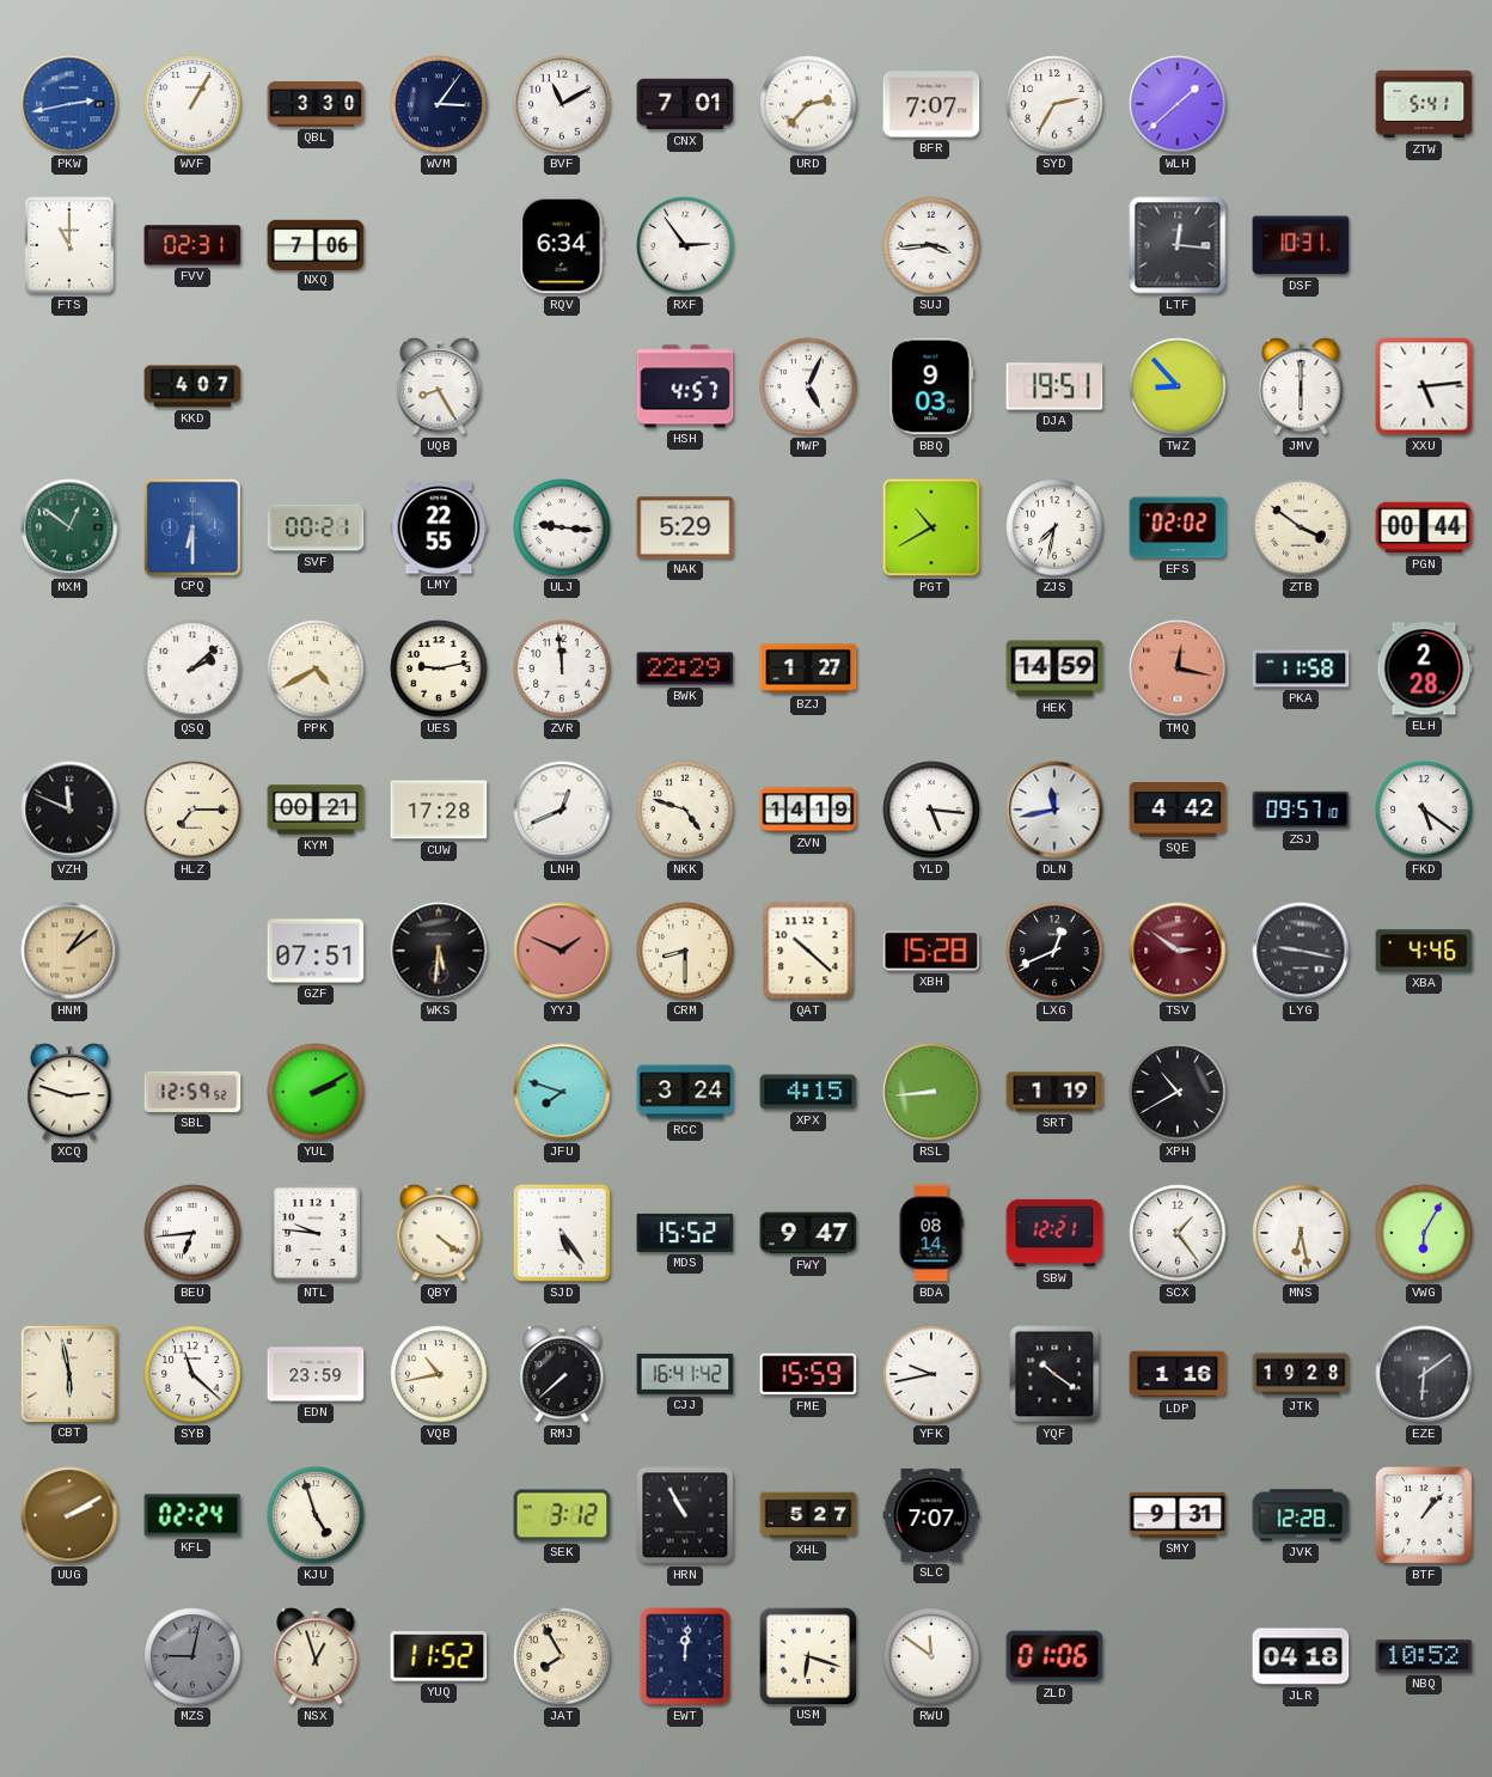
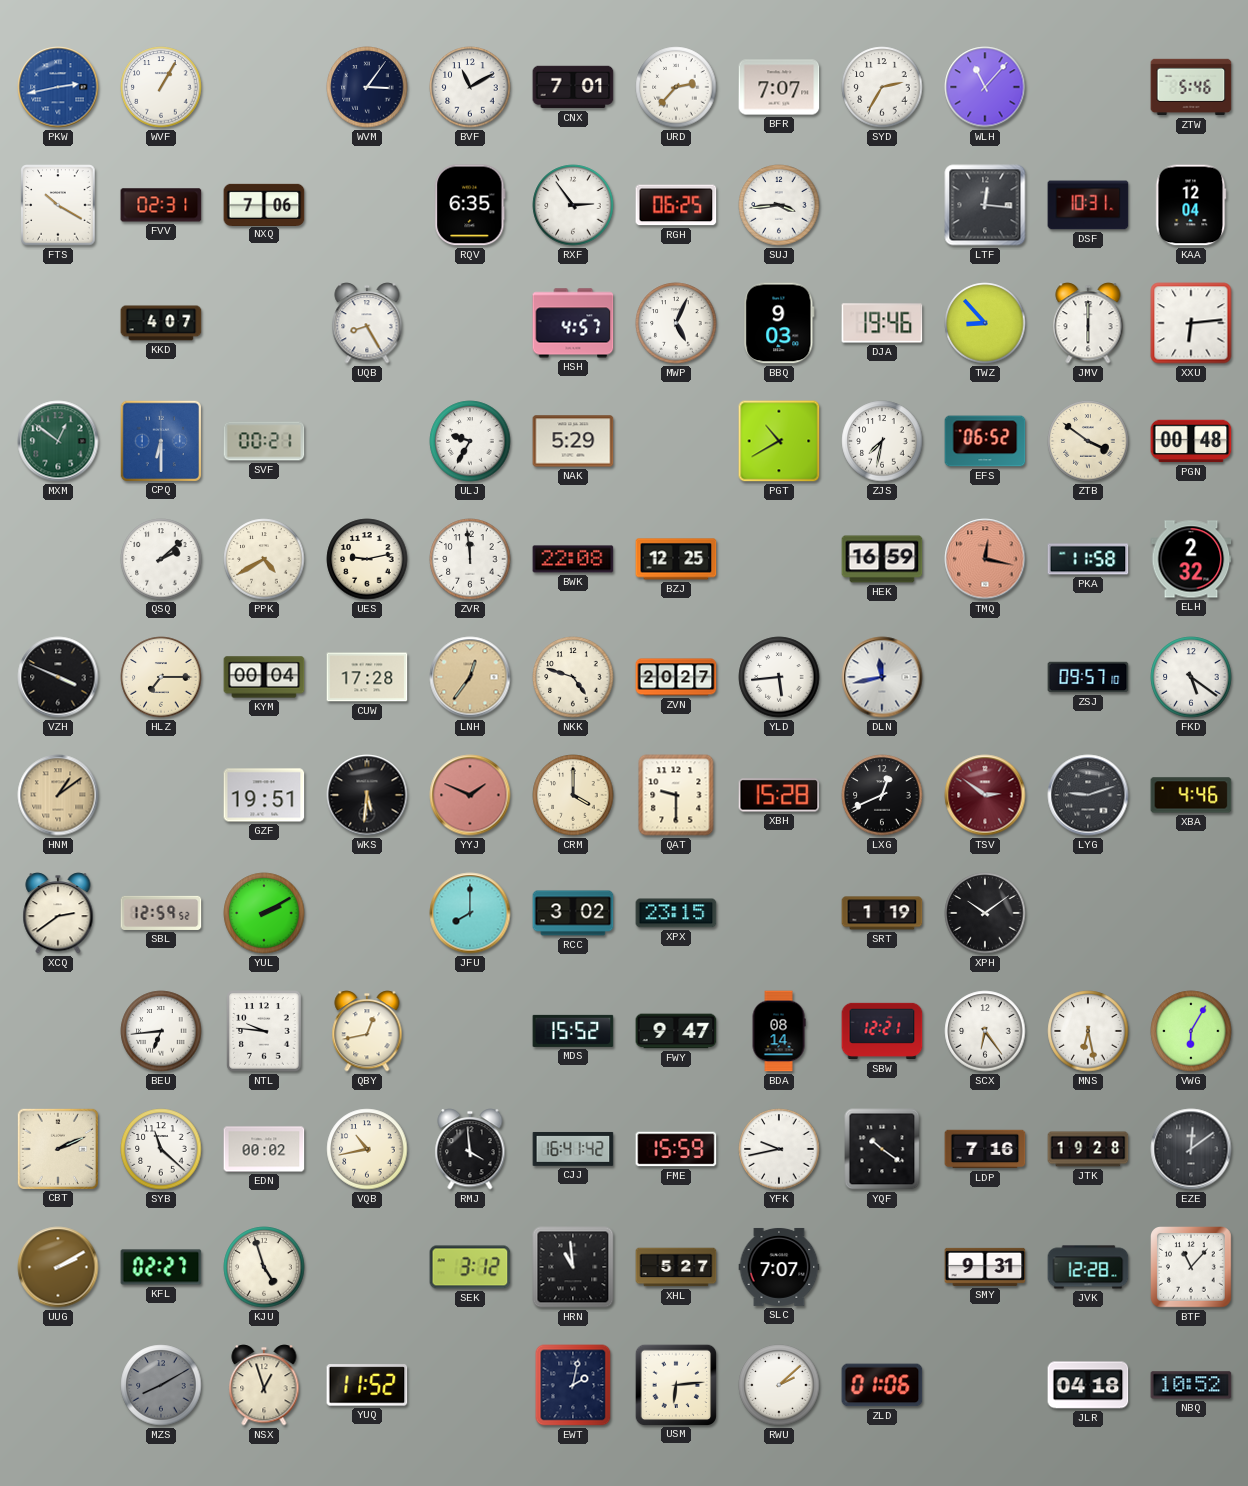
QBL: 3:30 -> none (316, 104)
WLH: 1:38 -> 11:07 (985, 87)
ZTW: 5:41 -> 5:46 (1191, 87)
FTS: 11:00 -> 10:20 (58, 205)
RQV: 6:34 -> 6:35 (470, 205)
RGH: none -> 06:25 (676, 205)
KAA: none -> 12:04 (1191, 205)
DJA: 19:51 -> 19:46 (882, 323)
XXU: 5:14 -> 6:14 (1191, 323)
LMY: 22:55 -> none (439, 527)
ULJ: 9:16 -> 9:35 (470, 441)
EFS: 02:02 -> 06:52 (985, 441)
PGN: 00:44 -> 00:48 (1191, 441)
BWK: 22:29 -> 22:08 (573, 559)
BZJ: 1:27 -> 12:25 (676, 559)
HEK: 14:59 -> 16:59 (882, 559)
ELH: 2:28 -> 2:32 (1191, 559)
VZH: 11:49 -> 3:49 (58, 677)
KYM: 00:21 -> 00:04 (264, 677)
LNH: 12:41 -> 12:36 (470, 677)
LNH dial: white -> champagne (470, 677)
ZVN: 14:19 -> 20:27 (676, 677)
YLD: 5:16 -> 5:44 (779, 677)
SQE: 4:42 -> none (1178, 811)
GZF: 07:51 -> 19:51 (264, 795)
CRM: 8:30 -> 4:00 (573, 795)
QAT: 10:22 -> 9:30 (676, 795)
LYG: 9:17 -> 9:12 (1088, 795)
XCQ: 2:48 -> 2:39 (58, 913)
JFU: 7:48 -> 8:00 (470, 913)
RCC: 3:24 -> 3:02 (573, 913)
XPX: 4:15 -> 23:15 (676, 913)
RSL: 8:44 -> none (931, 1092)
XPH: 10:40 -> 10:09 (985, 913)
QBY: 4:21 -> 12:43 (367, 1031)
SJD: 5:24 -> none (562, 1233)
SCX: 1:24 -> 6:24 (985, 1031)
CBT: 5:58 -> 2:11 (57, 1148)
EDN: 23:59 -> 00:02 (264, 1149)
RMJ: 7:38 -> 3:59 (470, 1149)
LDP: 1:16 -> 7:16 (985, 1149)
EZE: 6:09 -> 12:09 (1191, 1149)
KFL: 02:24 -> 02:27 (161, 1267)
HRN: 10:55 -> 10:59 (573, 1267)
BTF: 1:07 -> 11:07 (1192, 1268)
MZS: 9:02 -> 8:10 (161, 1385)
JAT: 7:55 -> none (562, 1656)
EWT: 12:01 -> 2:02 (573, 1385)
USM: 6:18 -> 6:14 (675, 1384)
RWU: 11:51 -> 2:08 (779, 1385)
